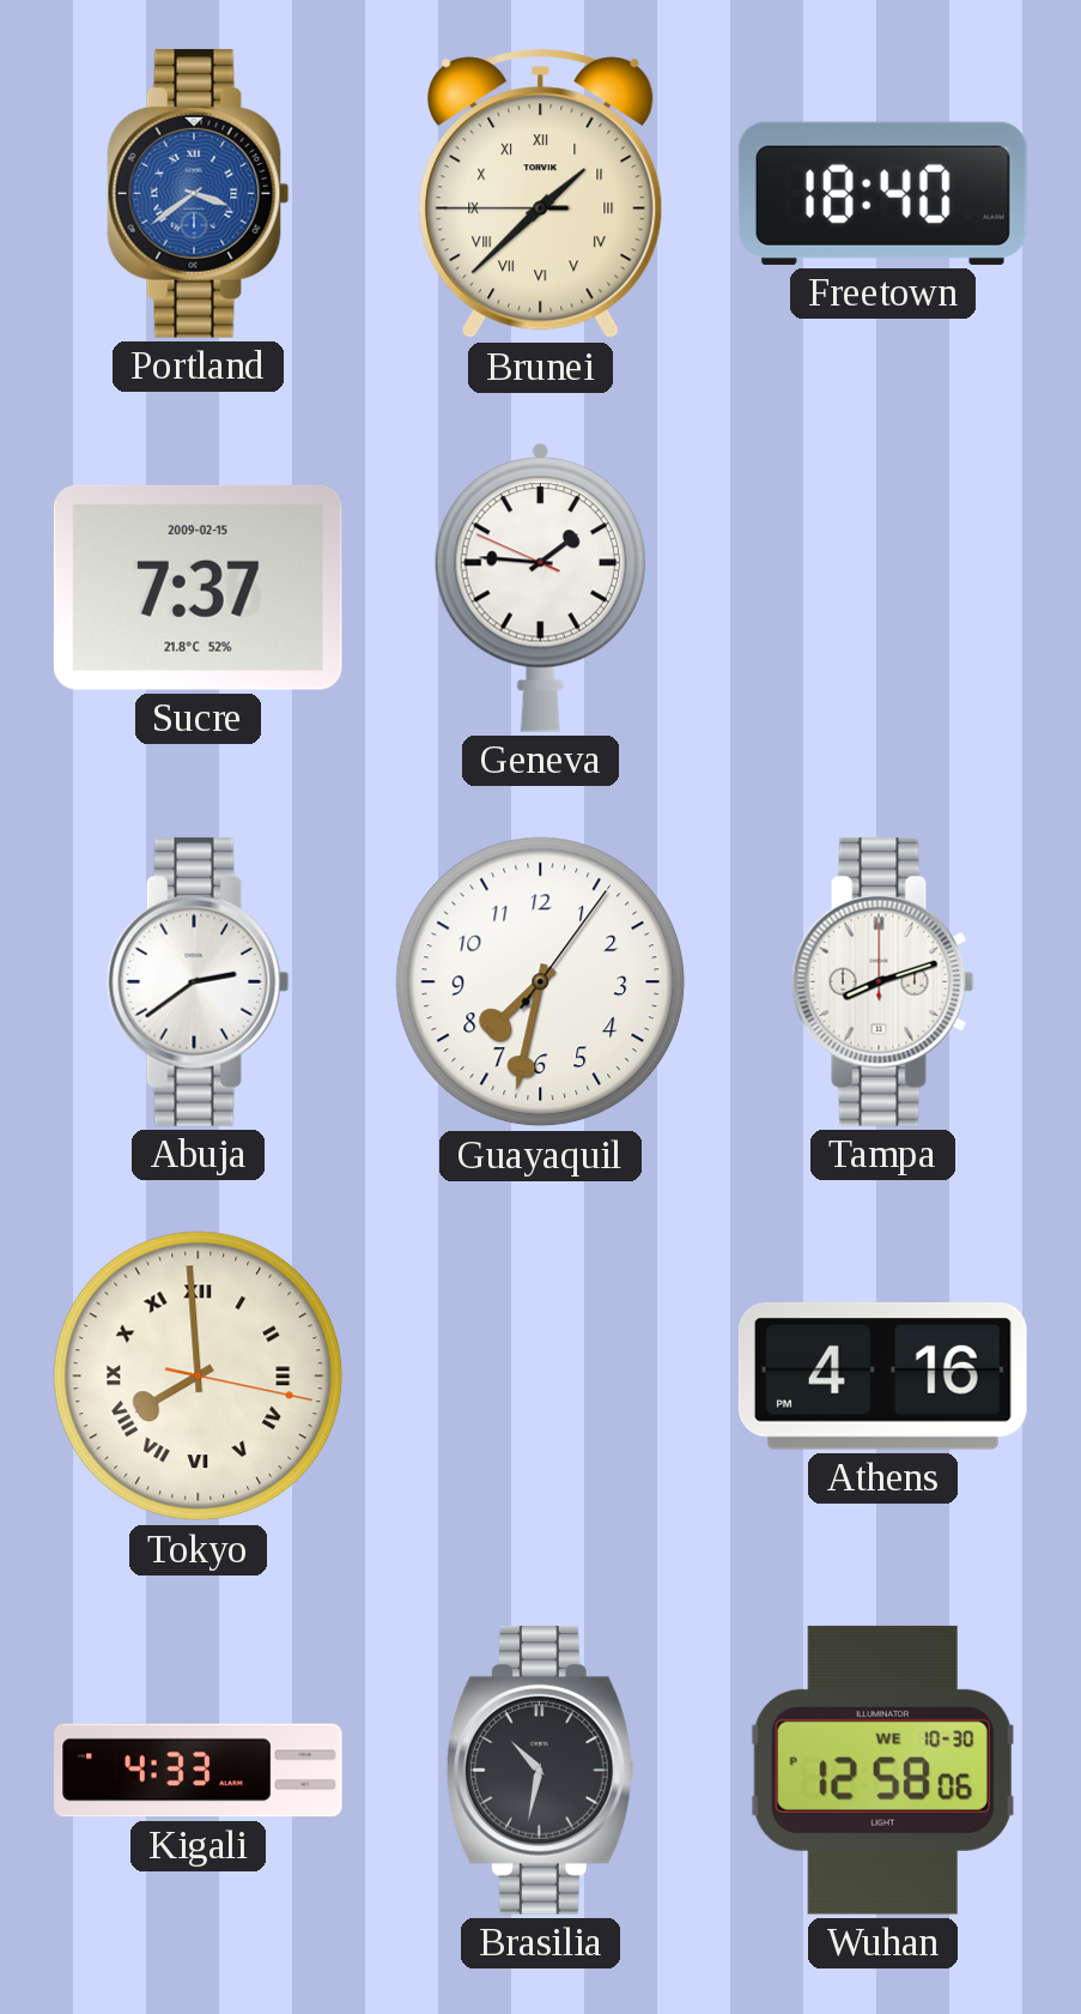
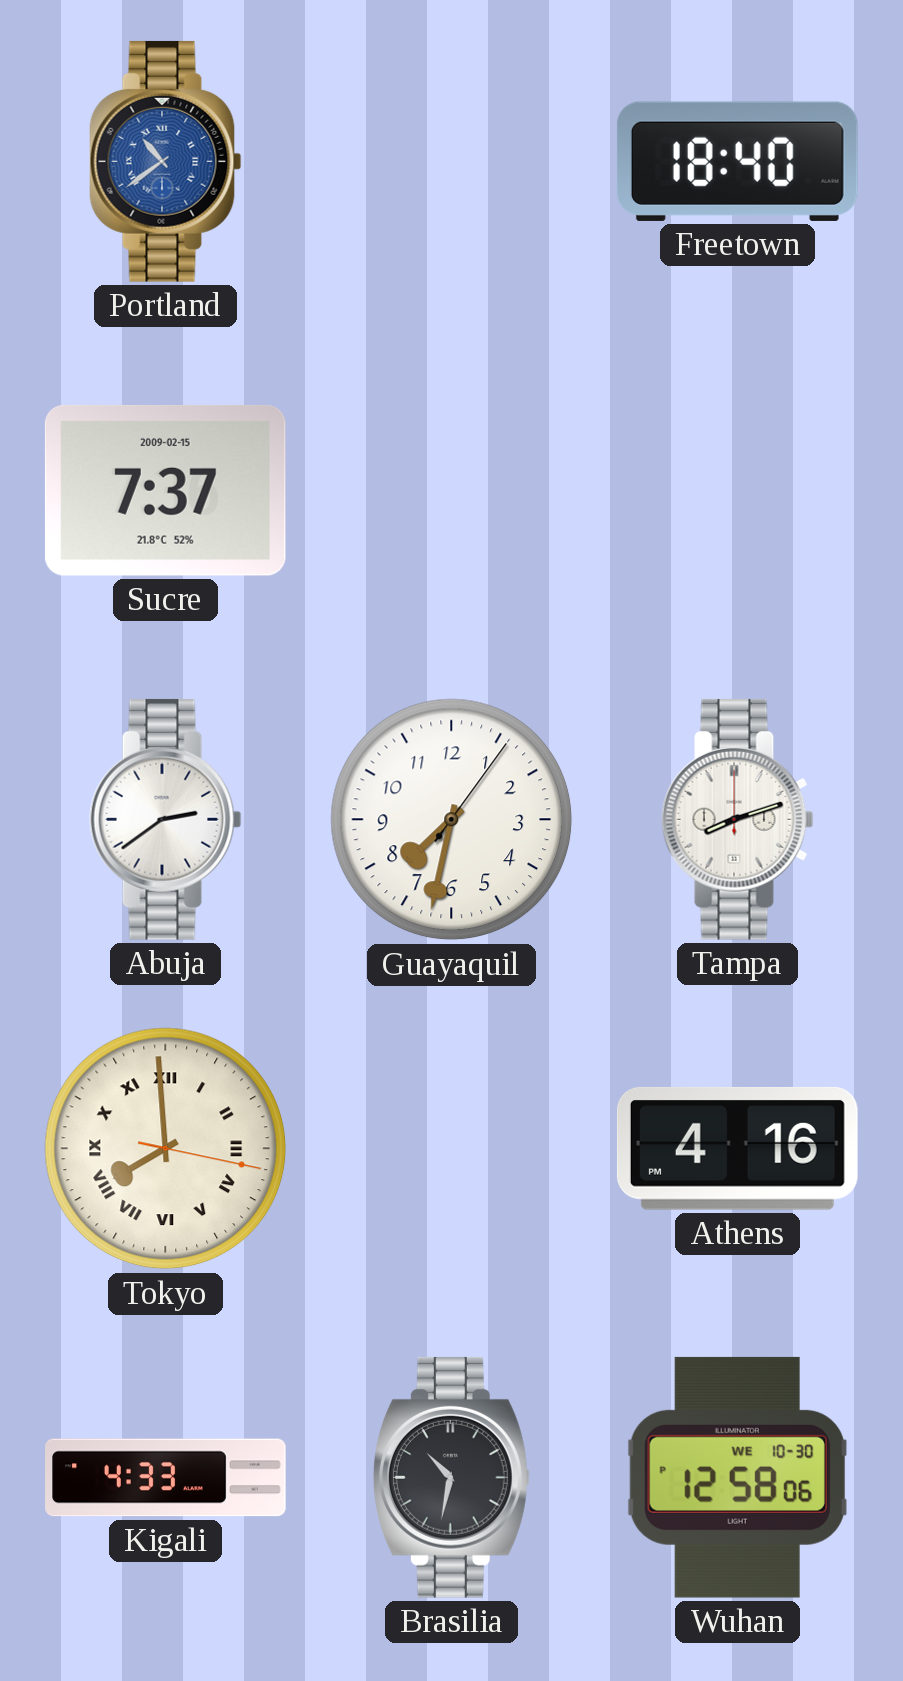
Portland: 3:39 -> 10:39 (166, 161)
Brunei: 1:37 -> none (541, 194)
Geneva: 1:45 -> none (540, 587)
